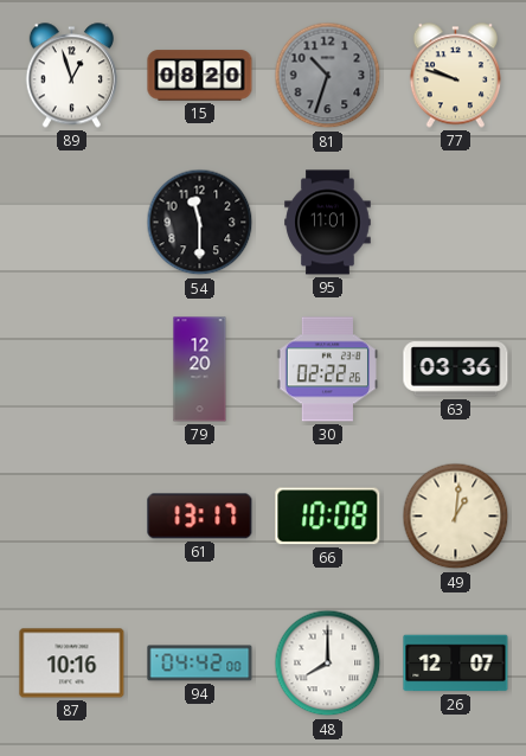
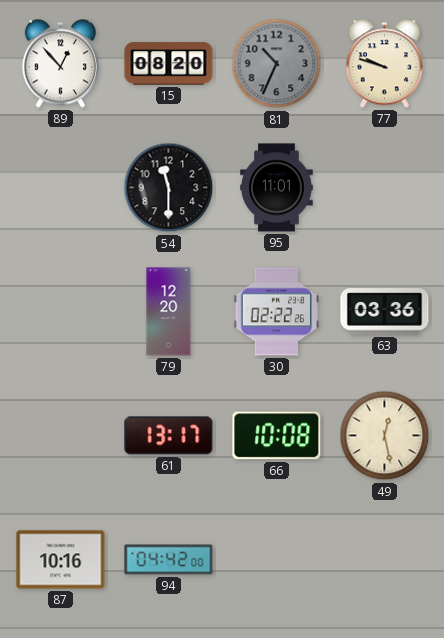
89: 12:57 -> 12:53 (60, 64)
81: 10:33 -> 10:34 (277, 64)
49: 1:01 -> 12:28 (385, 436)
48: 8:00 -> none (328, 664)
26: 12:07 -> none (456, 664)
